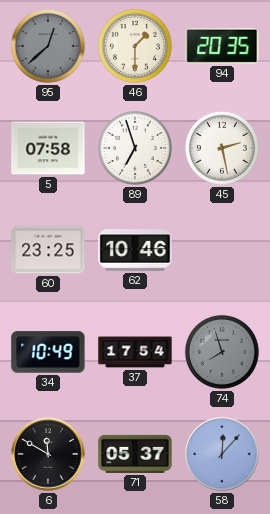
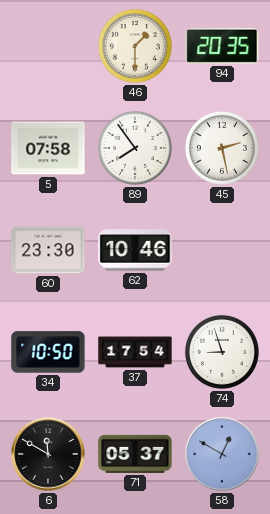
95: 12:38 -> none (48, 46)
89: 6:57 -> 7:54 (135, 148)
60: 23:25 -> 23:30 (48, 250)
34: 10:49 -> 10:50 (48, 352)
74: 7:57 -> 8:57 (222, 352)
74 dial: grey -> white (222, 352)
58: 12:07 -> 12:50 (222, 454)
